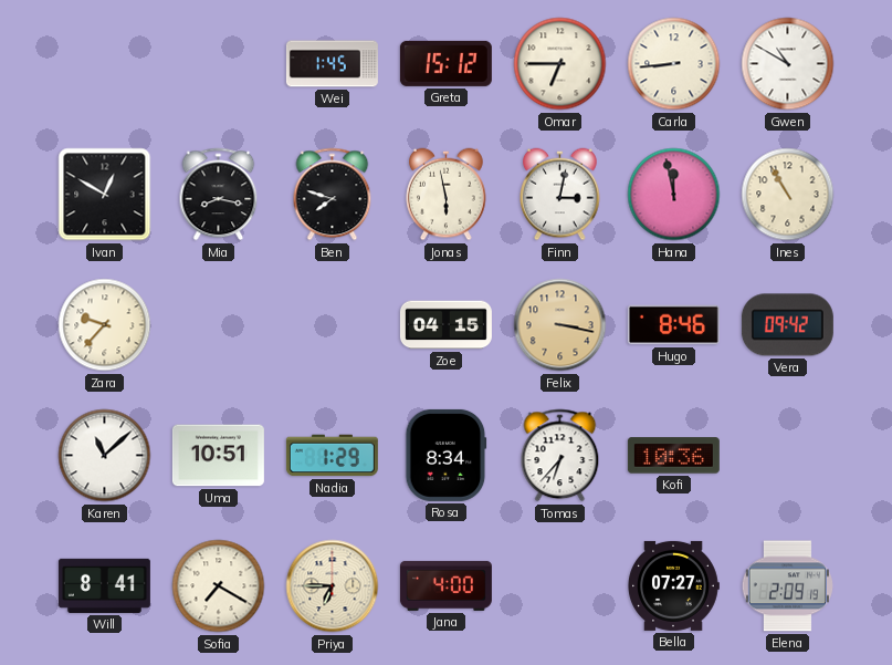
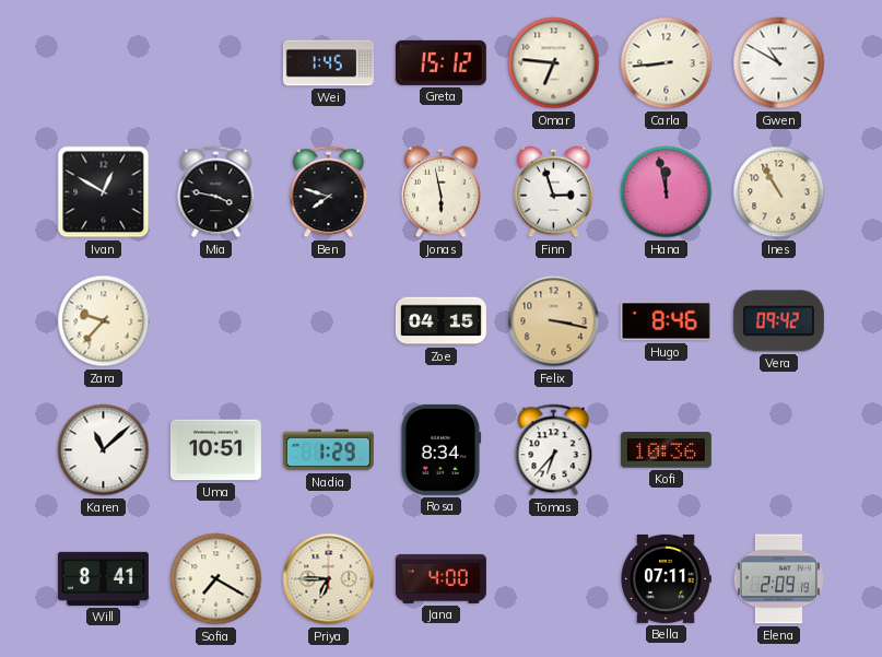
Omar: 6:45 -> 6:46 (554, 63)
Mia: 8:17 -> 3:47 (216, 192)
Finn: 3:02 -> 2:57 (554, 192)
Bella: 07:27 -> 07:11 (666, 578)
